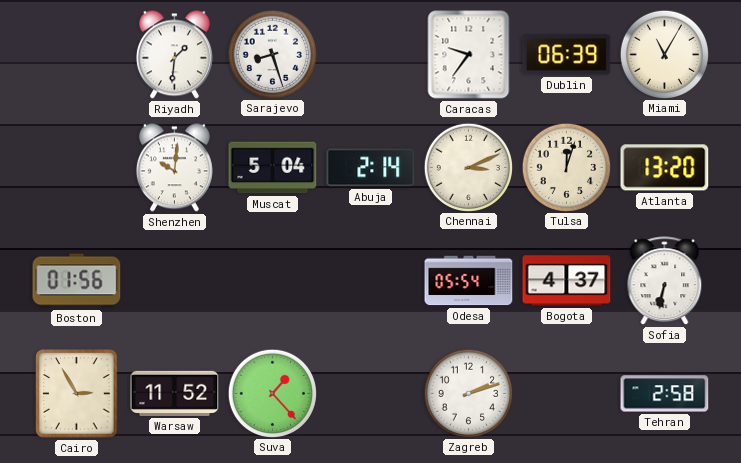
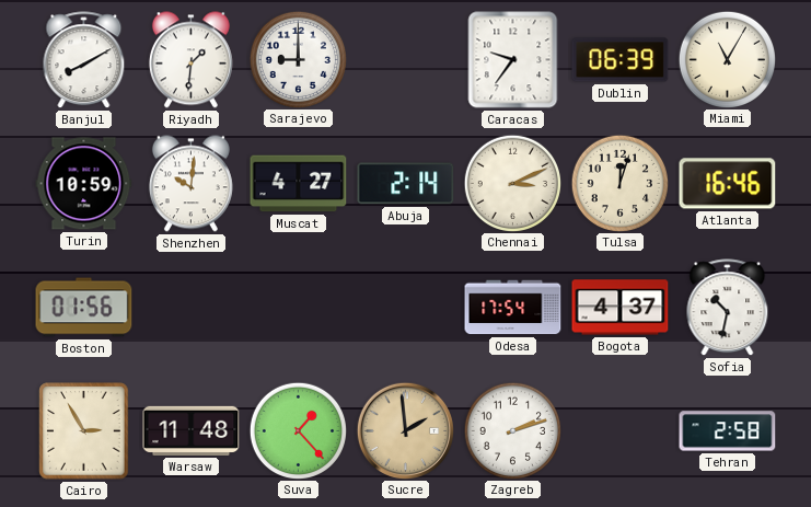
Banjul: none -> 8:10 (84, 60)
Sarajevo: 8:27 -> 9:00 (298, 59)
Turin: none -> 10:59 (84, 184)
Muscat: 5:04 -> 4:27 (299, 184)
Atlanta: 13:20 -> 16:46 (728, 184)
Odesa: 05:54 -> 17:54 (513, 308)
Sofia: 6:32 -> 10:32 (728, 308)
Warsaw: 11:52 -> 11:48 (192, 430)
Sucre: none -> 1:59 (405, 430)
